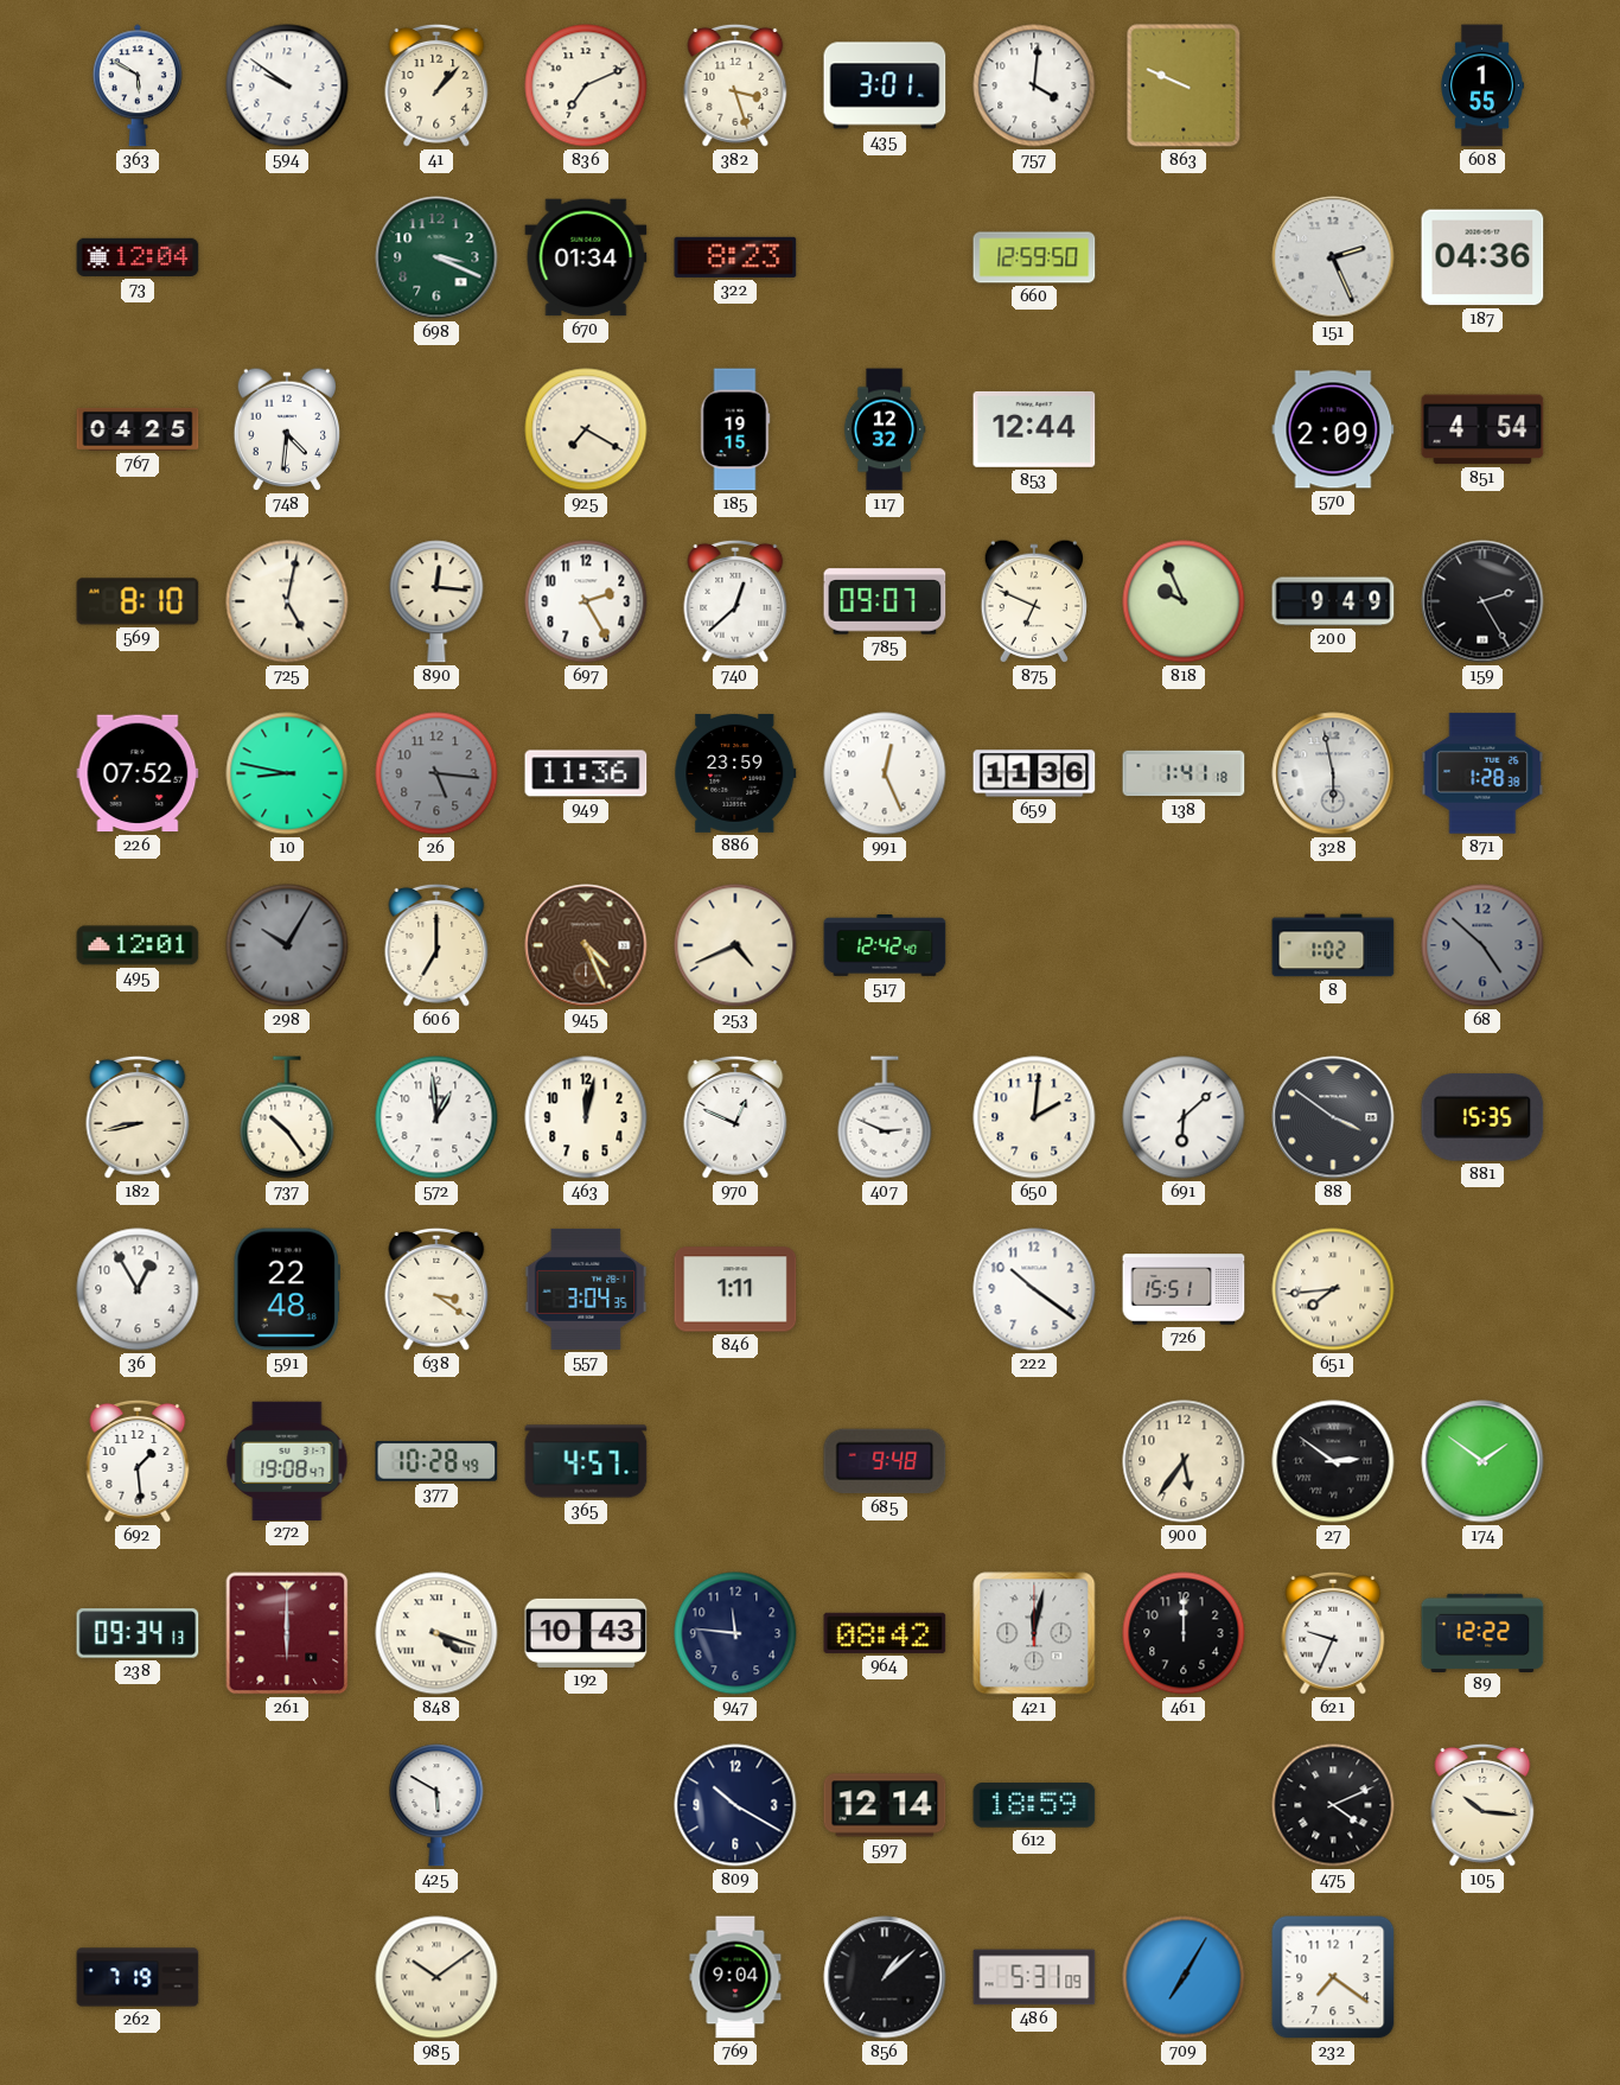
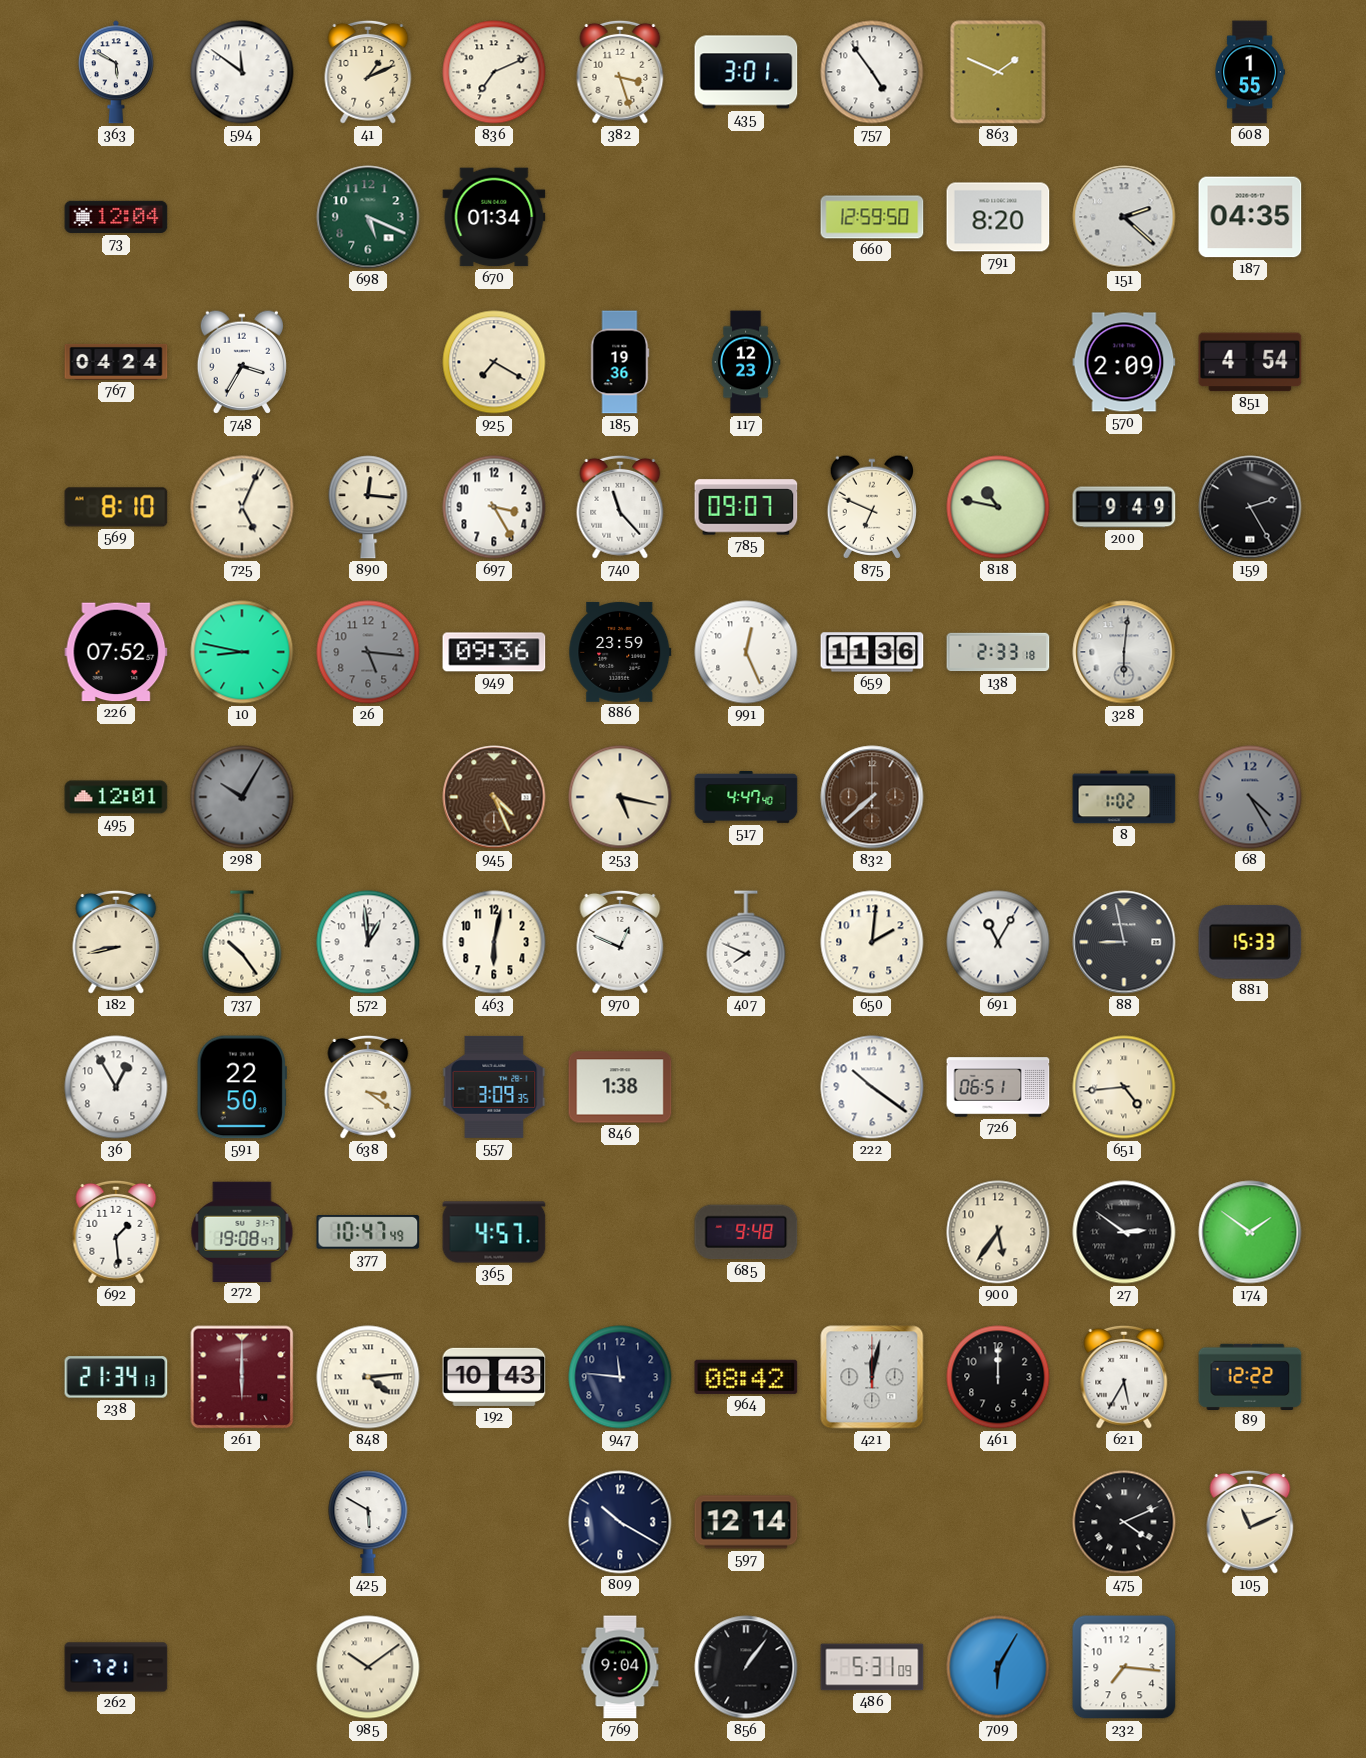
594: 9:51 -> 11:51 (242, 72)
41: 1:07 -> 1:11 (368, 72)
757: 4:01 -> 4:54 (872, 72)
863: 9:49 -> 1:49 (998, 72)
698: 3:19 -> 5:19 (368, 217)
322: 8:23 -> none (735, 257)
791: none -> 8:20 (998, 217)
151: 2:26 -> 2:22 (1124, 217)
187: 04:36 -> 04:35 (1250, 217)
767: 04:25 -> 04:24 (116, 362)
748: 4:31 -> 3:35 (241, 362)
185: 19:15 -> 19:36 (620, 362)
117: 12:32 -> 12:23 (746, 362)
853: 12:44 -> none (1034, 429)
725: 5:02 -> 5:04 (242, 507)
697: 2:25 -> 3:25 (494, 507)
740: 12:38 -> 11:23 (620, 507)
818: 9:56 -> 10:47 (998, 507)
949: 11:36 -> 09:36 (494, 652)
138: 1:41 -> 2:33 (998, 652)
328: 5:58 -> 6:01 (1124, 652)
871: 1:28 -> none (1482, 773)
606: 7:00 -> none (436, 945)
253: 4:41 -> 5:17 (620, 797)
517: 12:42 -> 4:47 (746, 798)
832: none -> 7:38 (872, 797)
68: 4:52 -> 4:25 (1250, 797)
463: 12:02 -> 6:02 (494, 942)
407: 2:49 -> 7:49 (746, 942)
691: 6:08 -> 11:05 (998, 942)
88: 3:51 -> 8:58 (1124, 942)
881: 15:35 -> 15:33 (1250, 942)
591: 22:48 -> 22:50 (242, 1087)
557: 3:04 -> 3:09 (494, 1087)
846: 1:11 -> 1:38 (620, 1087)
726: 15:51 -> 06:51 (998, 1087)
651: 7:44 -> 4:44 (1124, 1087)
377: 10:28 -> 10:47 (368, 1233)
238: 09:34 -> 21:34 (116, 1377)
848: 4:18 -> 4:14 (368, 1377)
621: 9:34 -> 5:35 (1124, 1377)
612: 18:59 -> none (1034, 1805)
105: 10:16 -> 11:11 (1250, 1522)
262: 7:19 -> 7:21 (116, 1667)
856: 1:08 -> 1:06 (746, 1667)
709: 7:05 -> 6:05 (998, 1667)
232: 7:21 -> 7:16 (1124, 1667)
